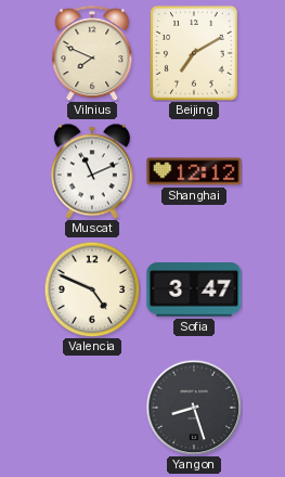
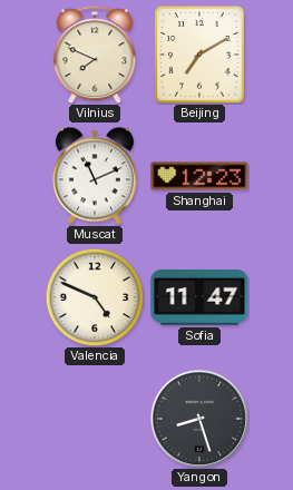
Shanghai: 12:12 -> 12:23 (199, 176)
Sofia: 3:47 -> 11:47 (199, 297)
